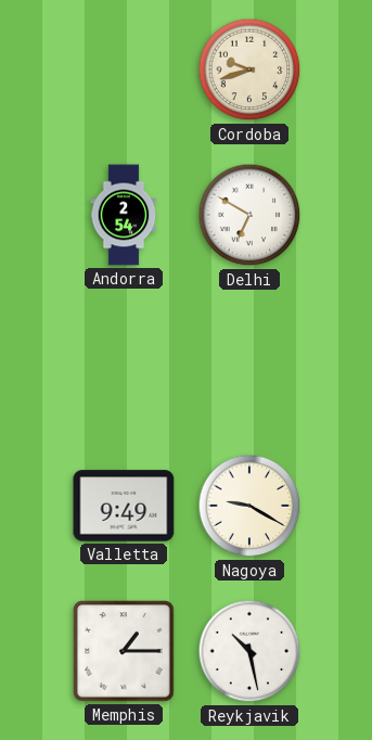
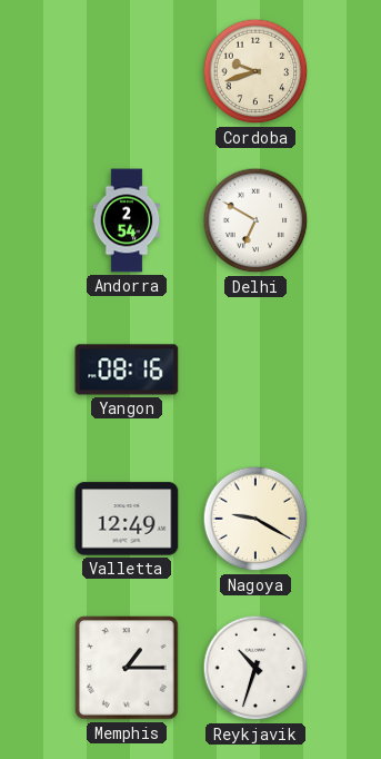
Yangon: none -> 08:16 (127, 369)
Valletta: 9:49 -> 12:49 (127, 519)
Reykjavik: 10:28 -> 10:33 (255, 668)
